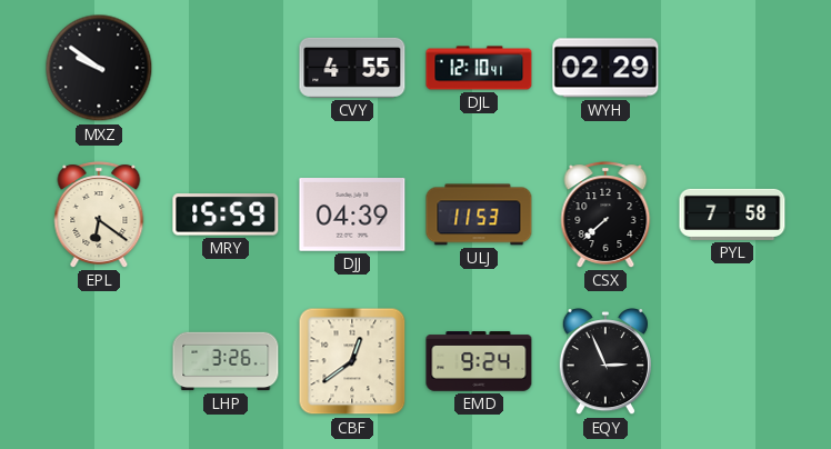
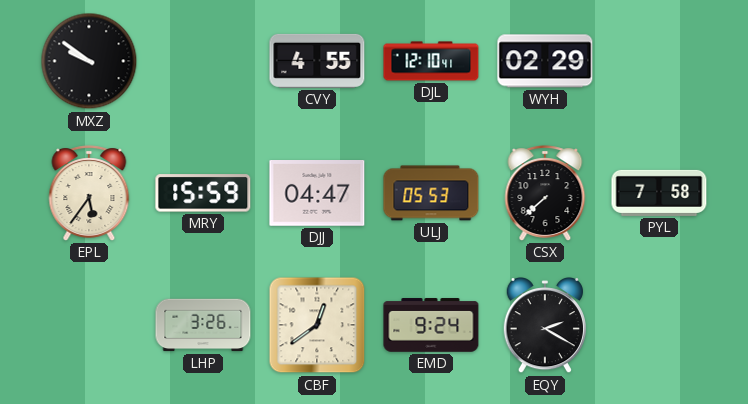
EPL: 6:21 -> 5:36 (89, 193)
DJJ: 04:39 -> 04:47 (317, 194)
ULJ: 11:53 -> 05:53 (431, 193)
EQY: 2:56 -> 2:20 (545, 326)
